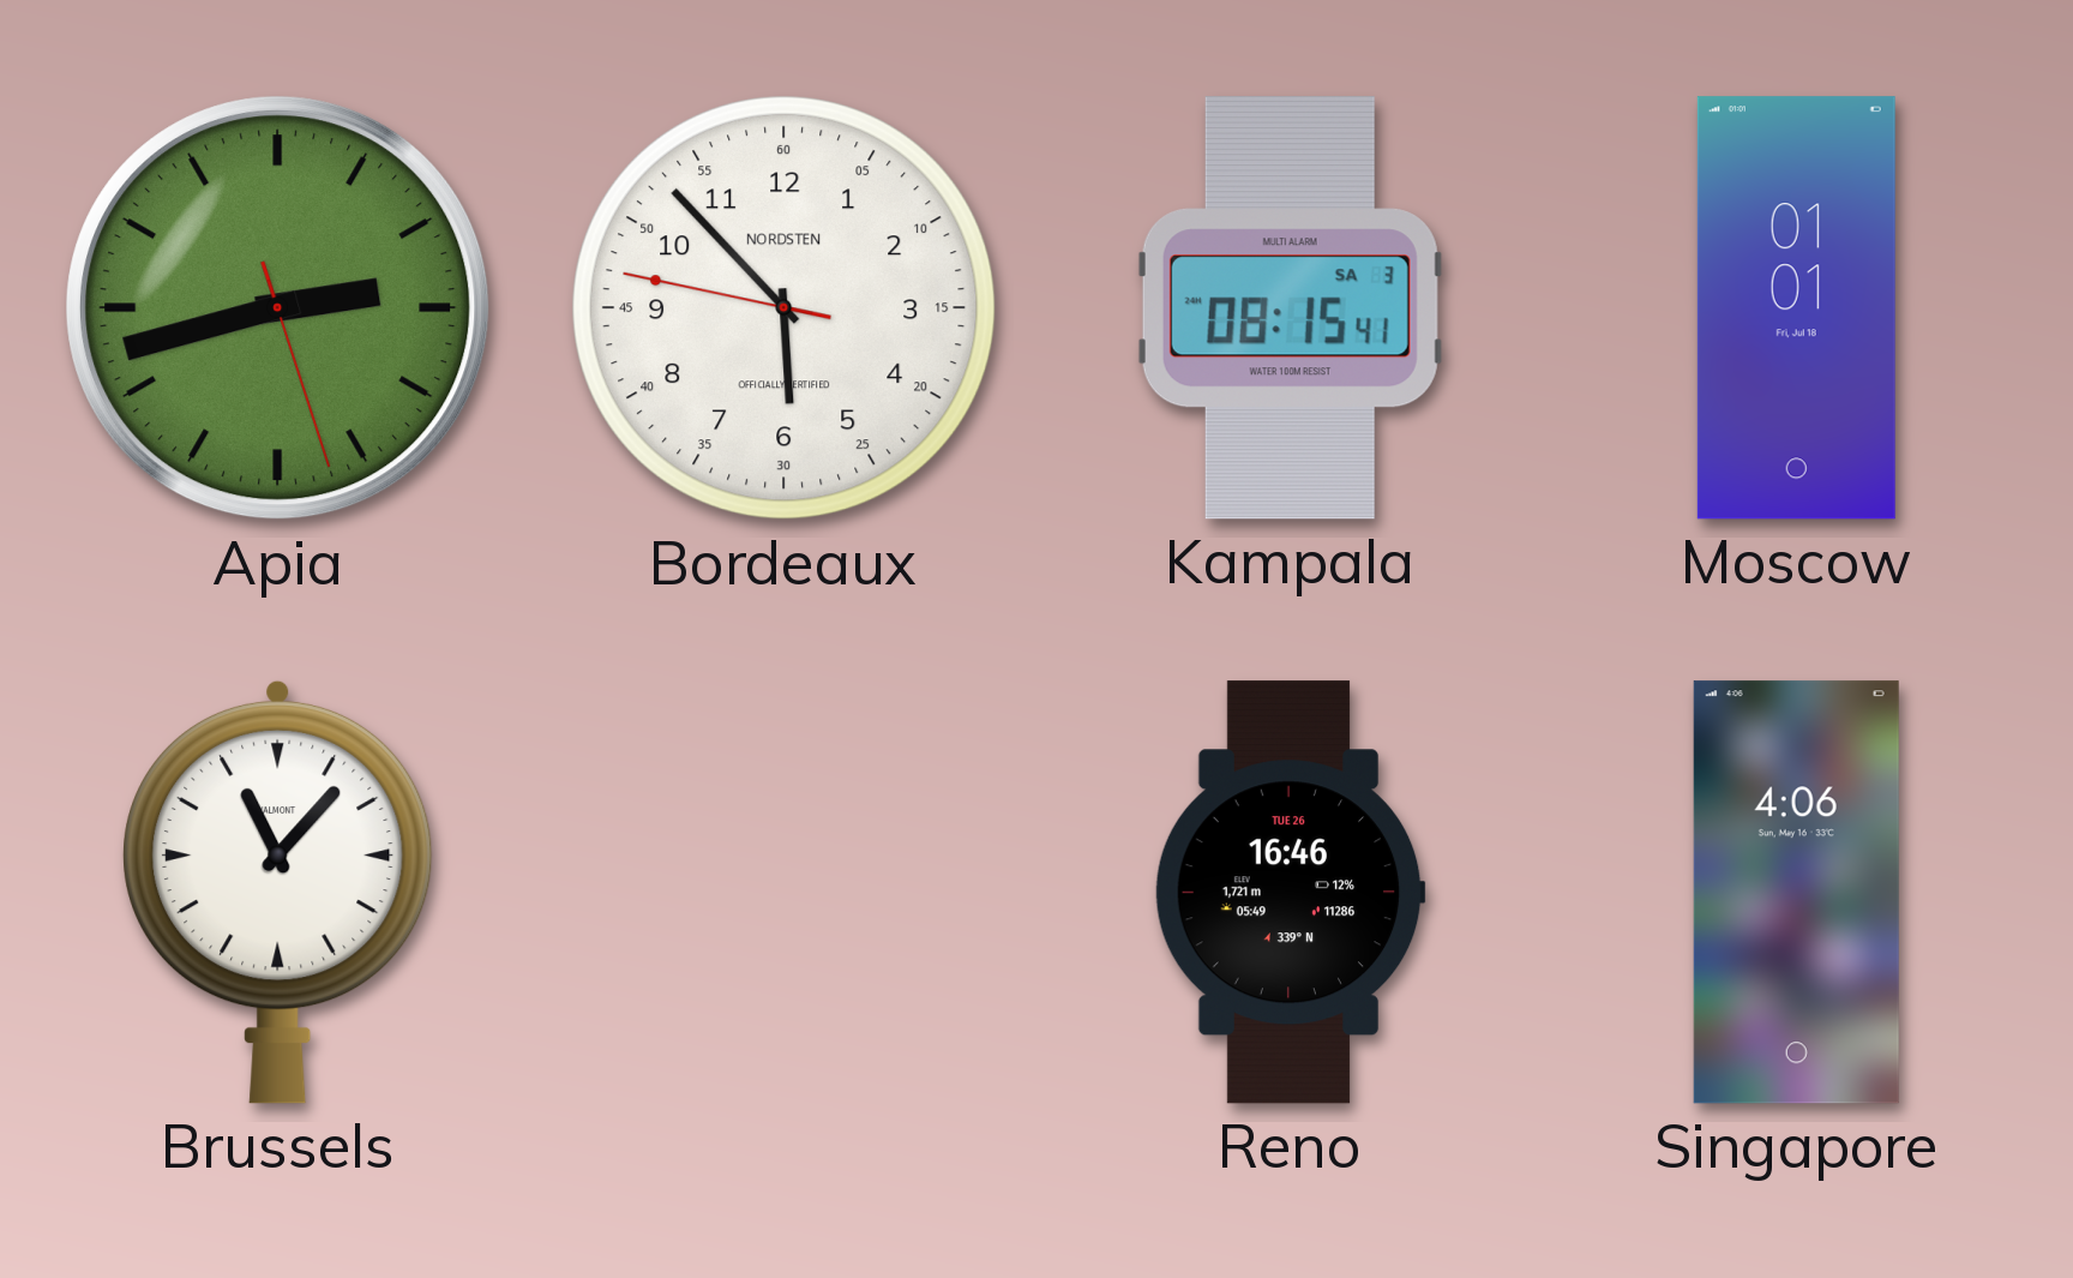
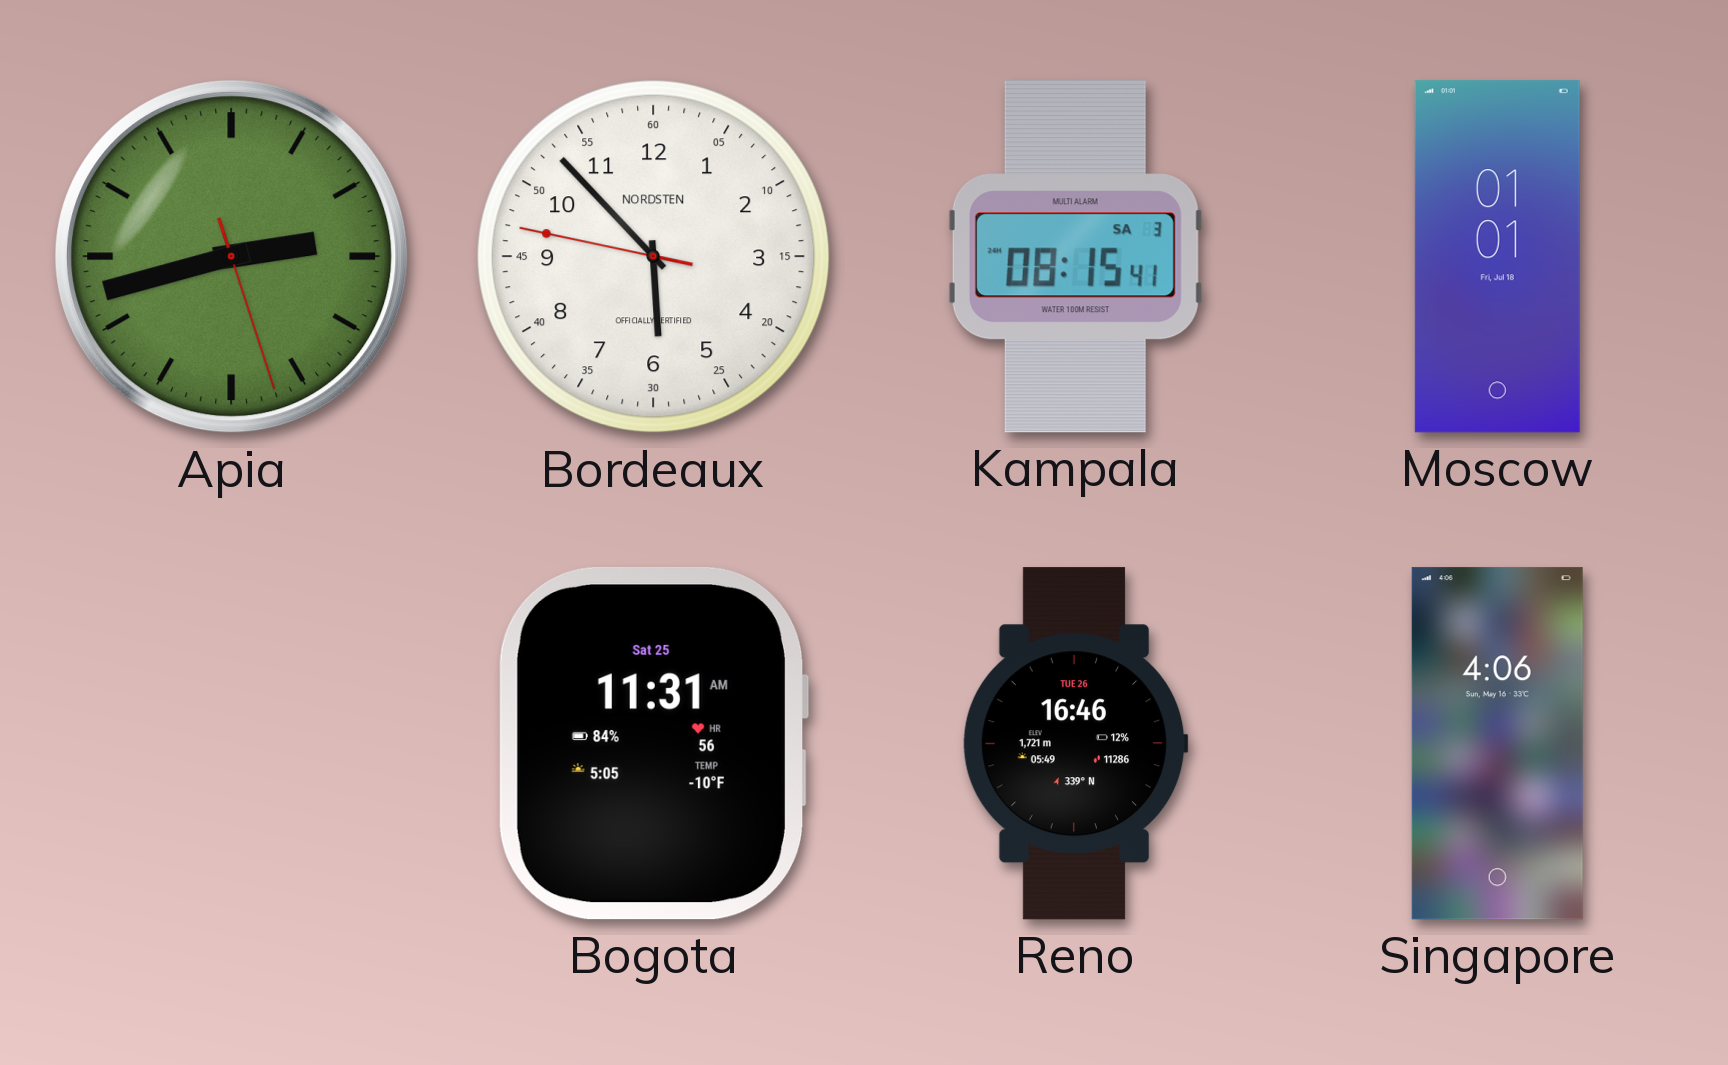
Brussels: 11:07 -> none (278, 892)
Bogota: none -> 11:31 (653, 743)
